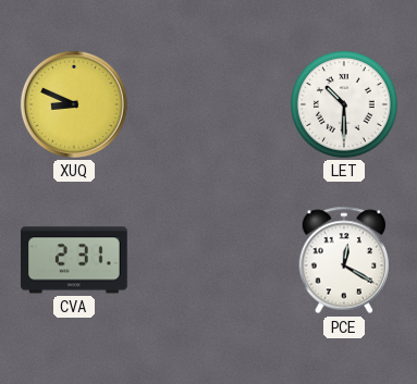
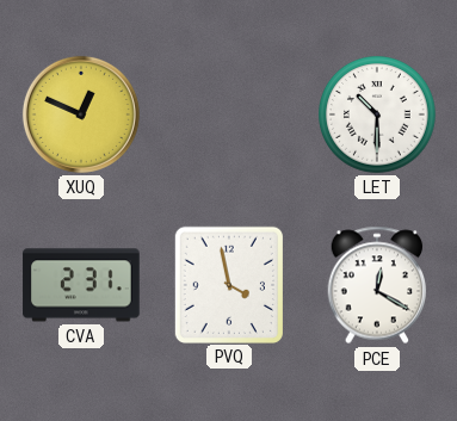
XUQ: 8:49 -> 12:49 (81, 114)
PVQ: none -> 3:58 (229, 284)
